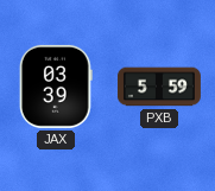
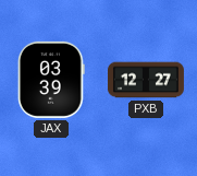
PXB: 5:59 -> 12:27 (146, 80)
